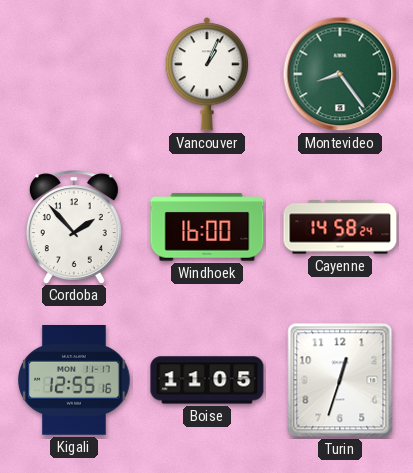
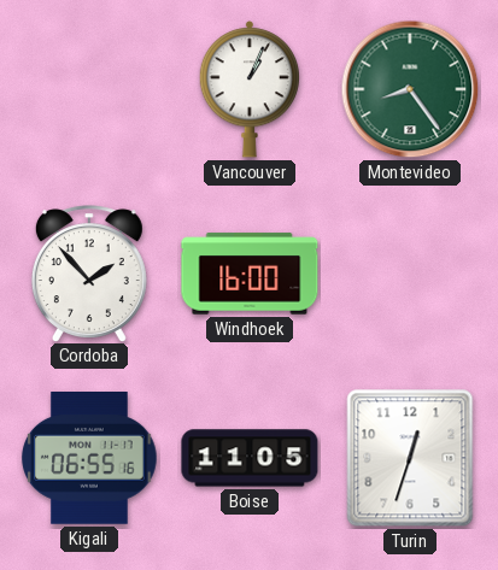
Cayenne: 14:58 -> none (340, 227)
Kigali: 12:55 -> 06:55 (89, 459)
